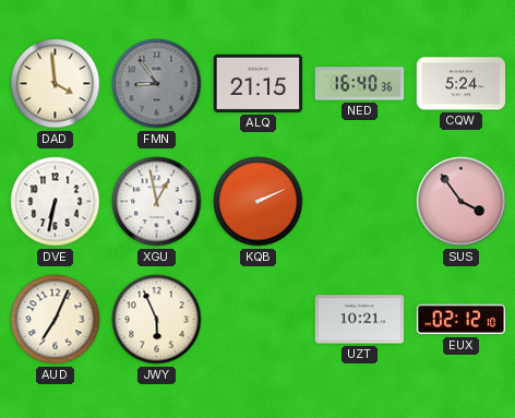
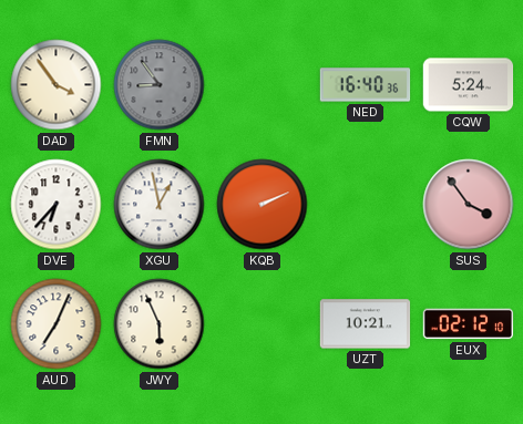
DAD: 3:59 -> 3:54 (57, 85)
ALQ: 21:15 -> none (259, 83)
DVE: 6:32 -> 6:37 (57, 205)
